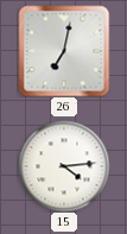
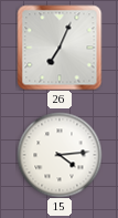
26: 7:02 -> 7:04 (60, 48)
